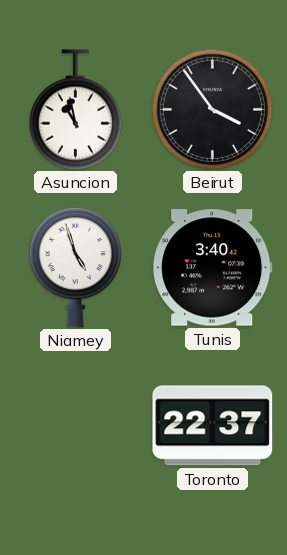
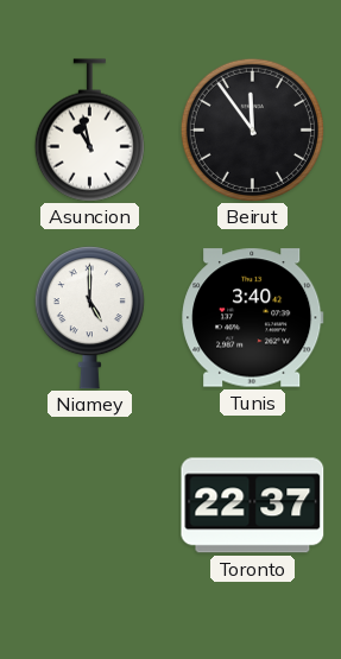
Beirut: 3:54 -> 11:54 (252, 129)
Niamey: 4:57 -> 5:00 (89, 318)
